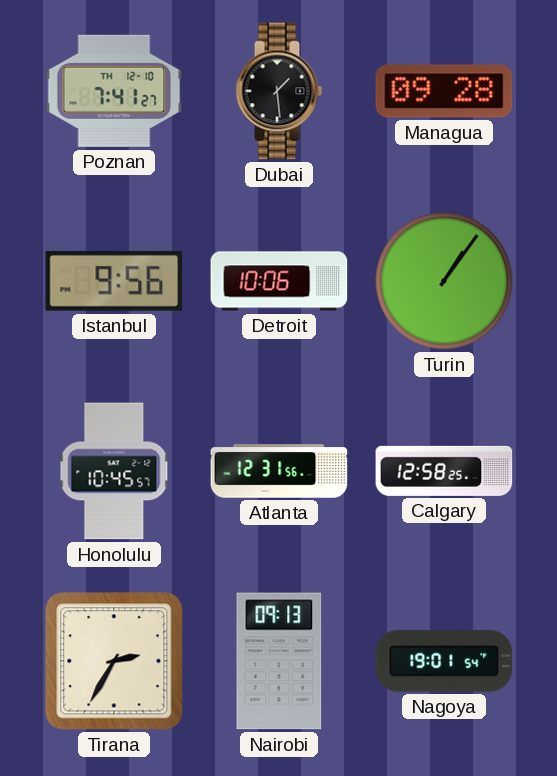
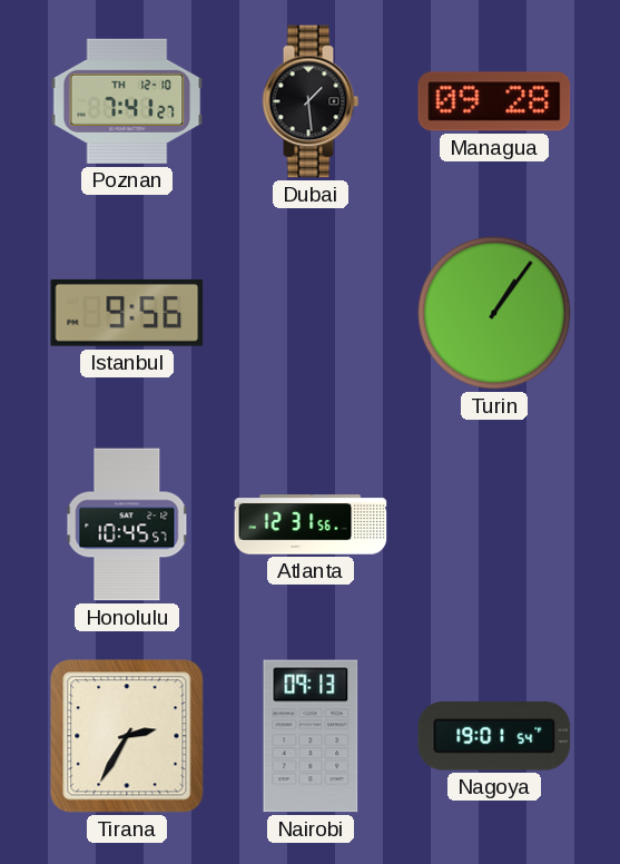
Detroit: 10:06 -> none (279, 281)
Calgary: 12:58 -> none (444, 471)
